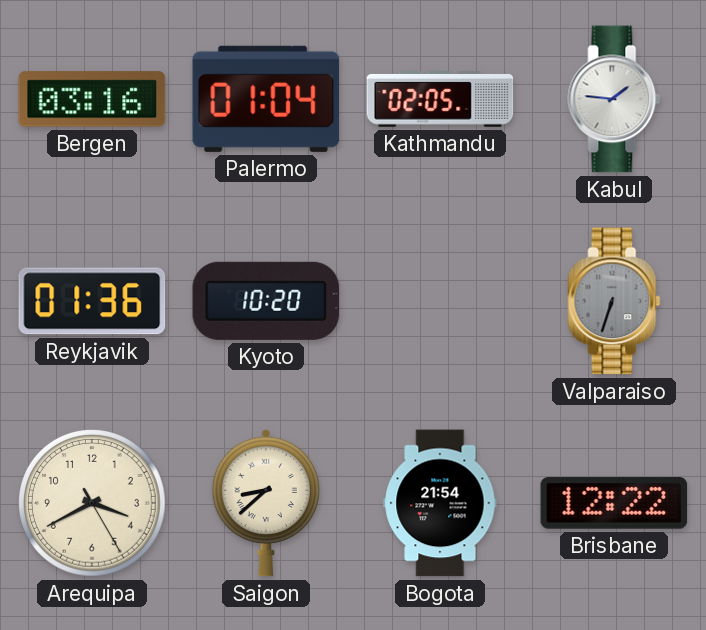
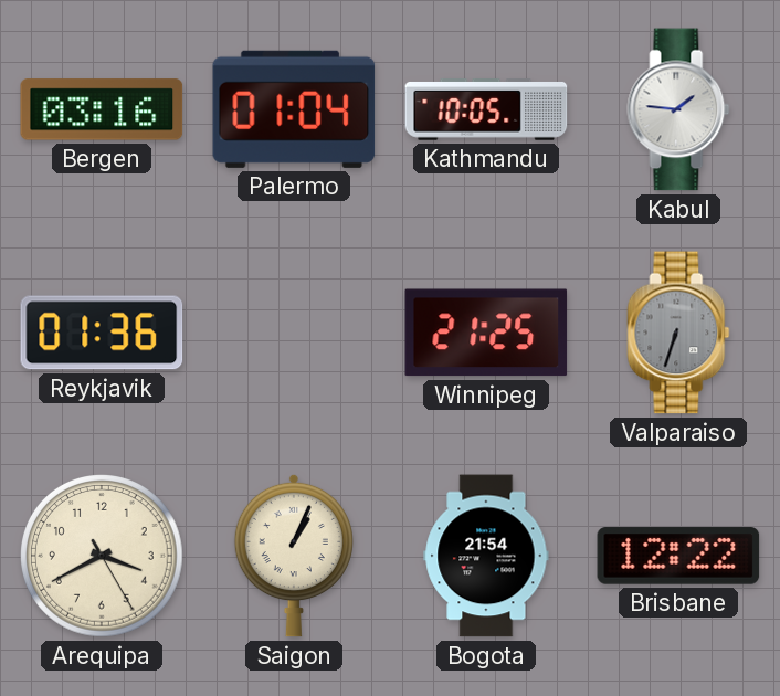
Kathmandu: 02:05 -> 10:05 (486, 110)
Kyoto: 10:20 -> none (266, 301)
Winnipeg: none -> 21:25 (486, 333)
Saigon: 8:38 -> 1:04 (294, 556)
